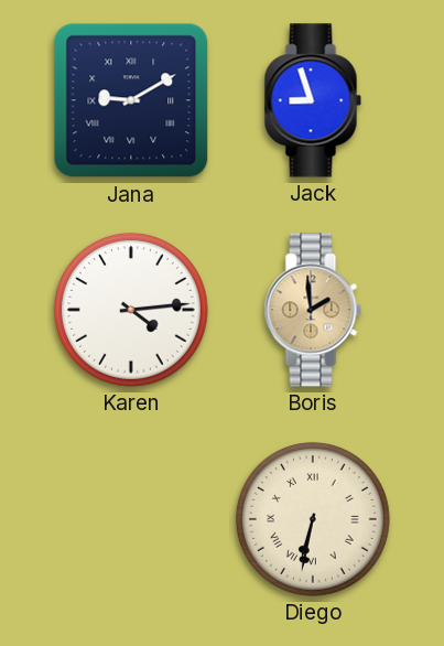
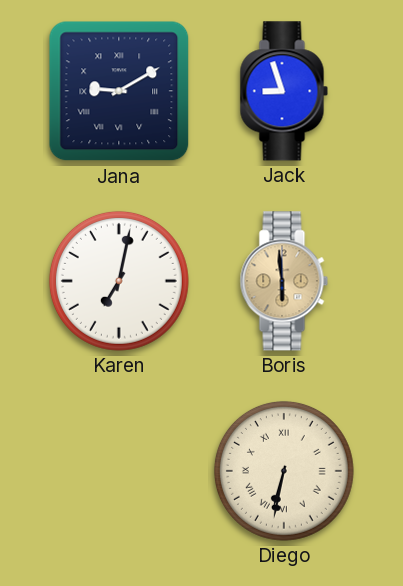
Karen: 4:14 -> 7:02 (119, 281)
Boris: 1:59 -> 5:59 (284, 281)
